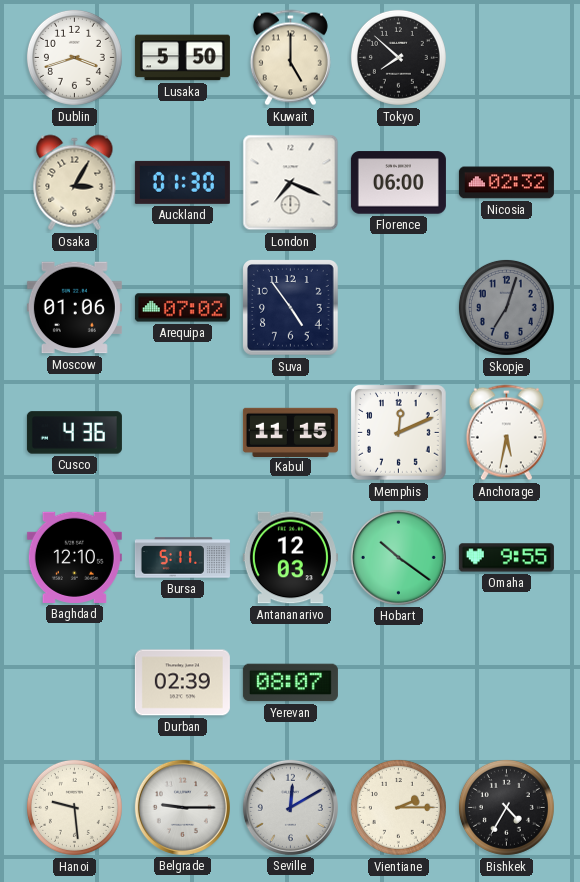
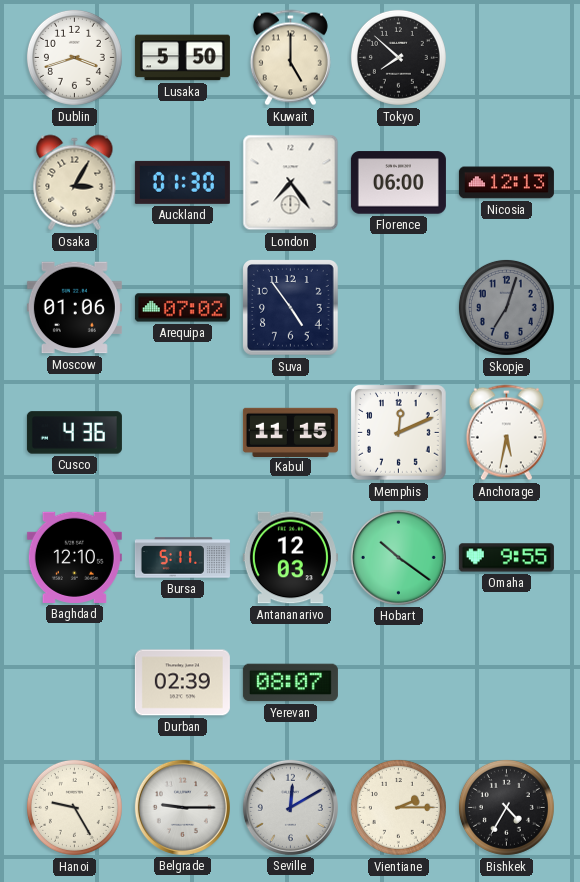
London: 7:19 -> 7:24 (291, 183)
Nicosia: 02:32 -> 12:13 (506, 183)
Hanoi: 9:29 -> 9:25 (74, 807)
